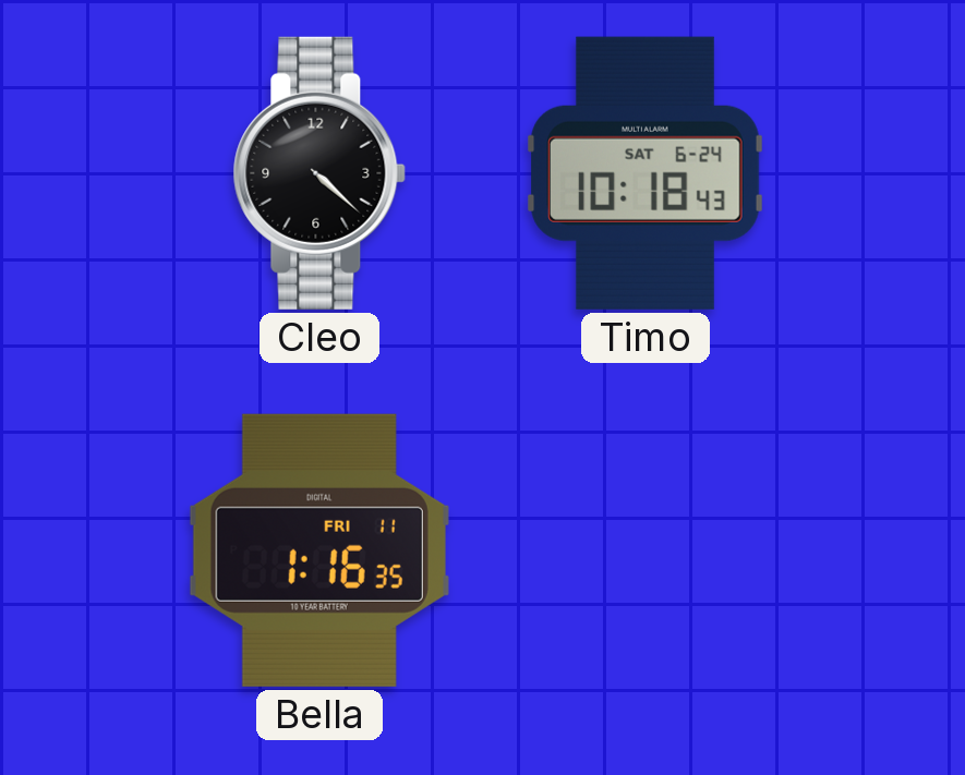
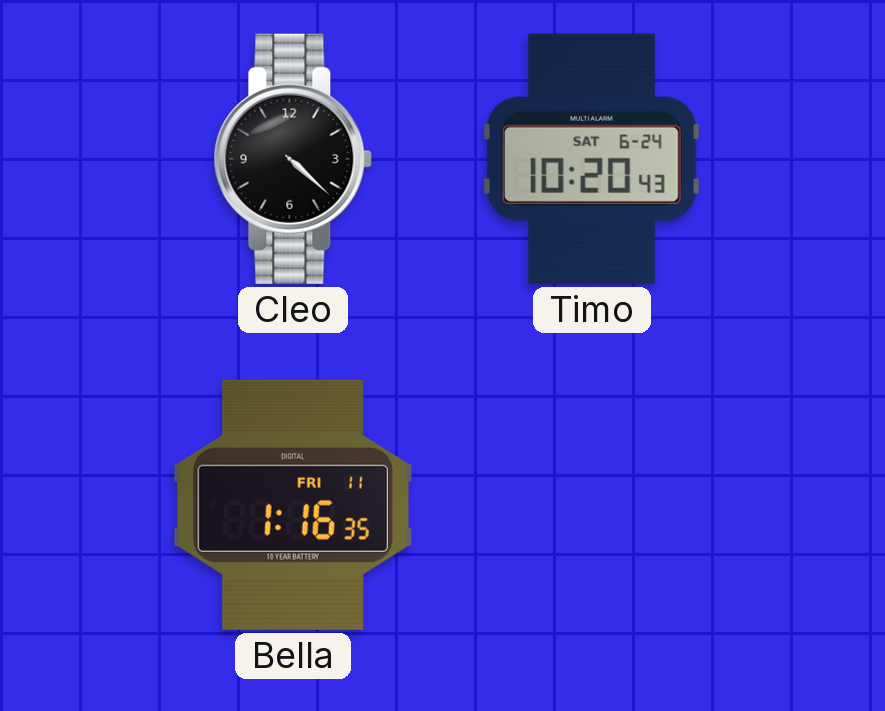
Timo: 10:18 -> 10:20 (592, 159)
